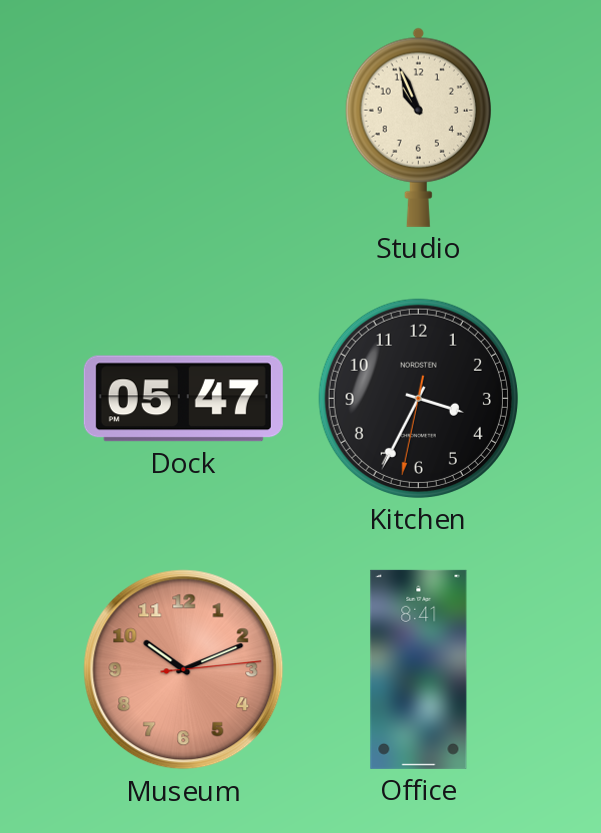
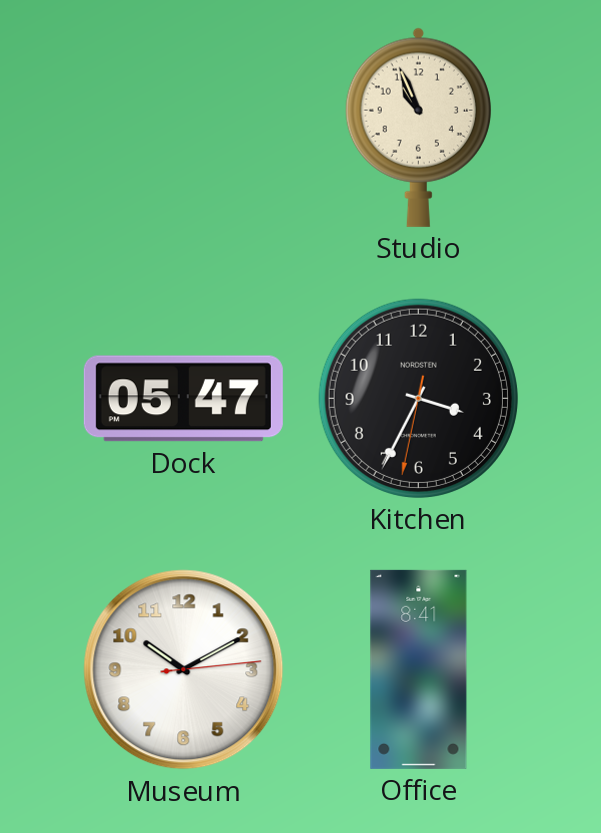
Museum: 10:11 -> 10:10 (184, 670)
Museum dial: salmon -> white (184, 670)
